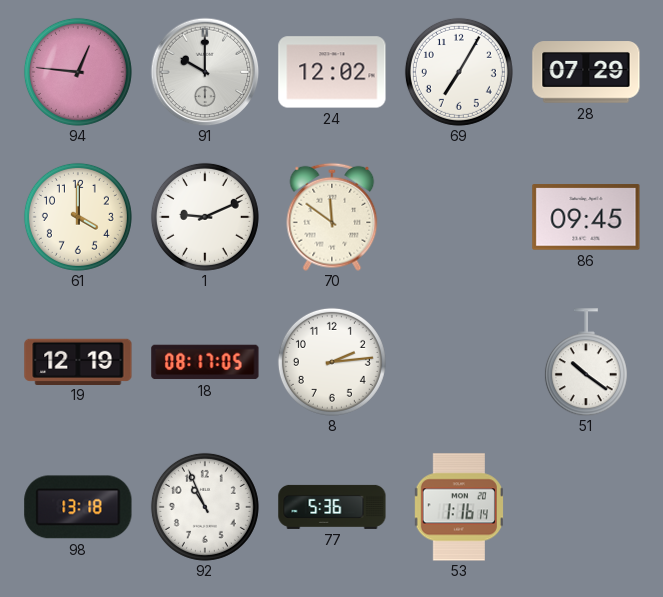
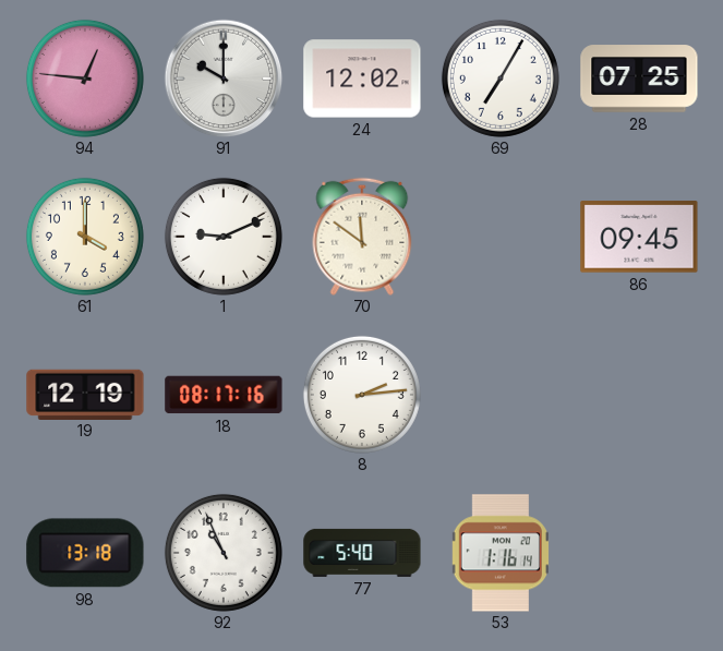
28: 07:29 -> 07:25 (639, 79)
18: 08:17:05 -> 08:17:16 (224, 395)
51: 10:21 -> none (586, 362)
77: 5:36 -> 5:40 (362, 553)
